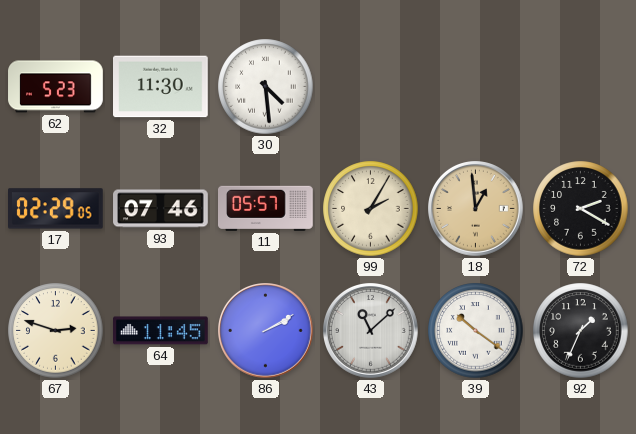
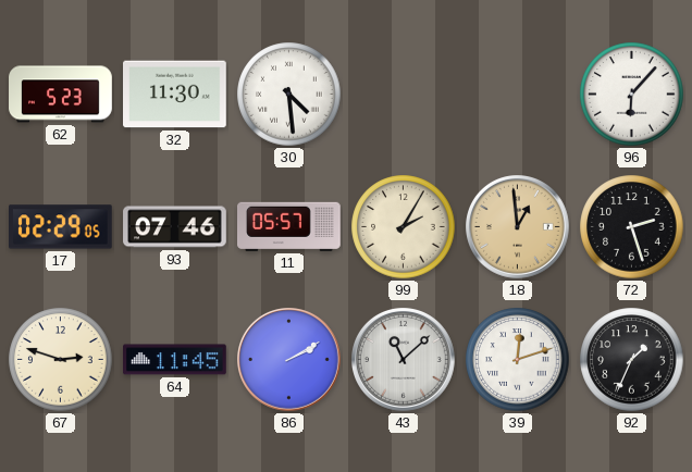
96: none -> 6:07 (632, 95)
72: 2:20 -> 2:27 (632, 227)
39: 10:21 -> 12:12 (518, 360)
